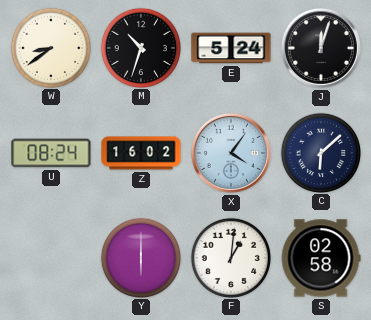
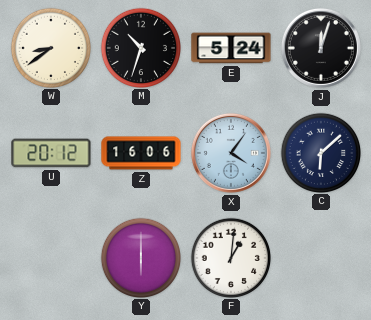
U: 08:24 -> 20:12 (51, 153)
Z: 16:02 -> 16:06 (141, 153)
S: 02:58 -> none (321, 258)
